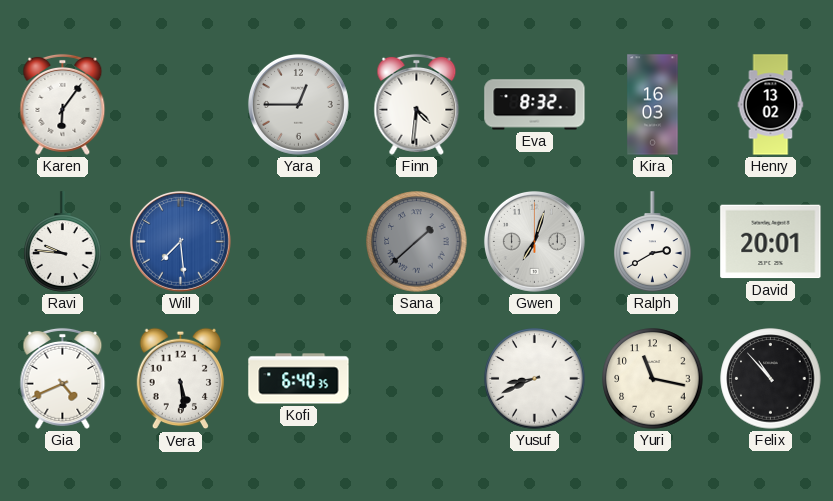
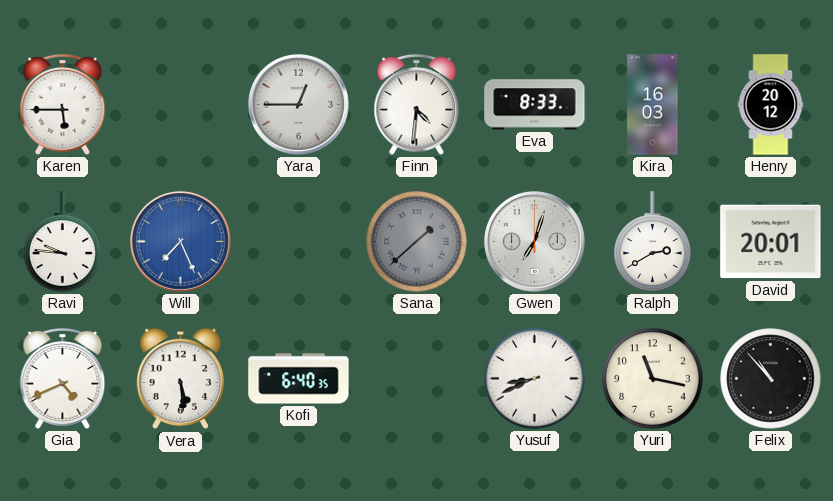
Karen: 6:06 -> 5:45 (63, 104)
Eva: 8:32 -> 8:33 (535, 105)
Henry: 13:02 -> 20:12 (771, 105)
Will: 7:29 -> 7:26 (180, 241)
